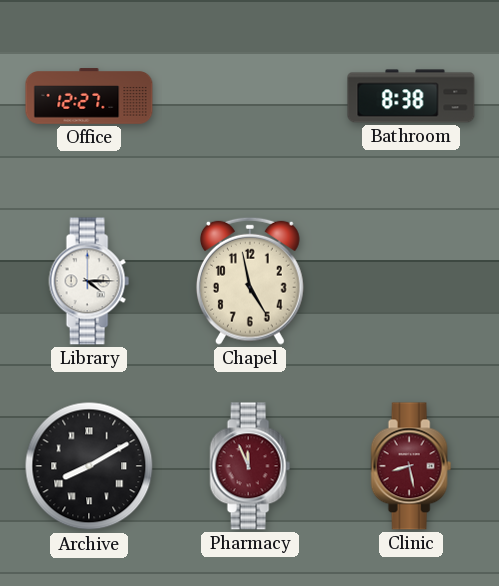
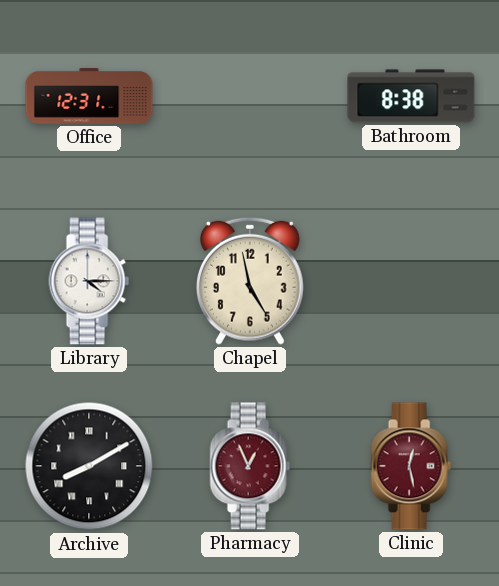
Office: 12:27 -> 12:31 (89, 96)
Pharmacy: 11:56 -> 12:56 (250, 466)
Clinic: 8:28 -> 12:28 (411, 466)
